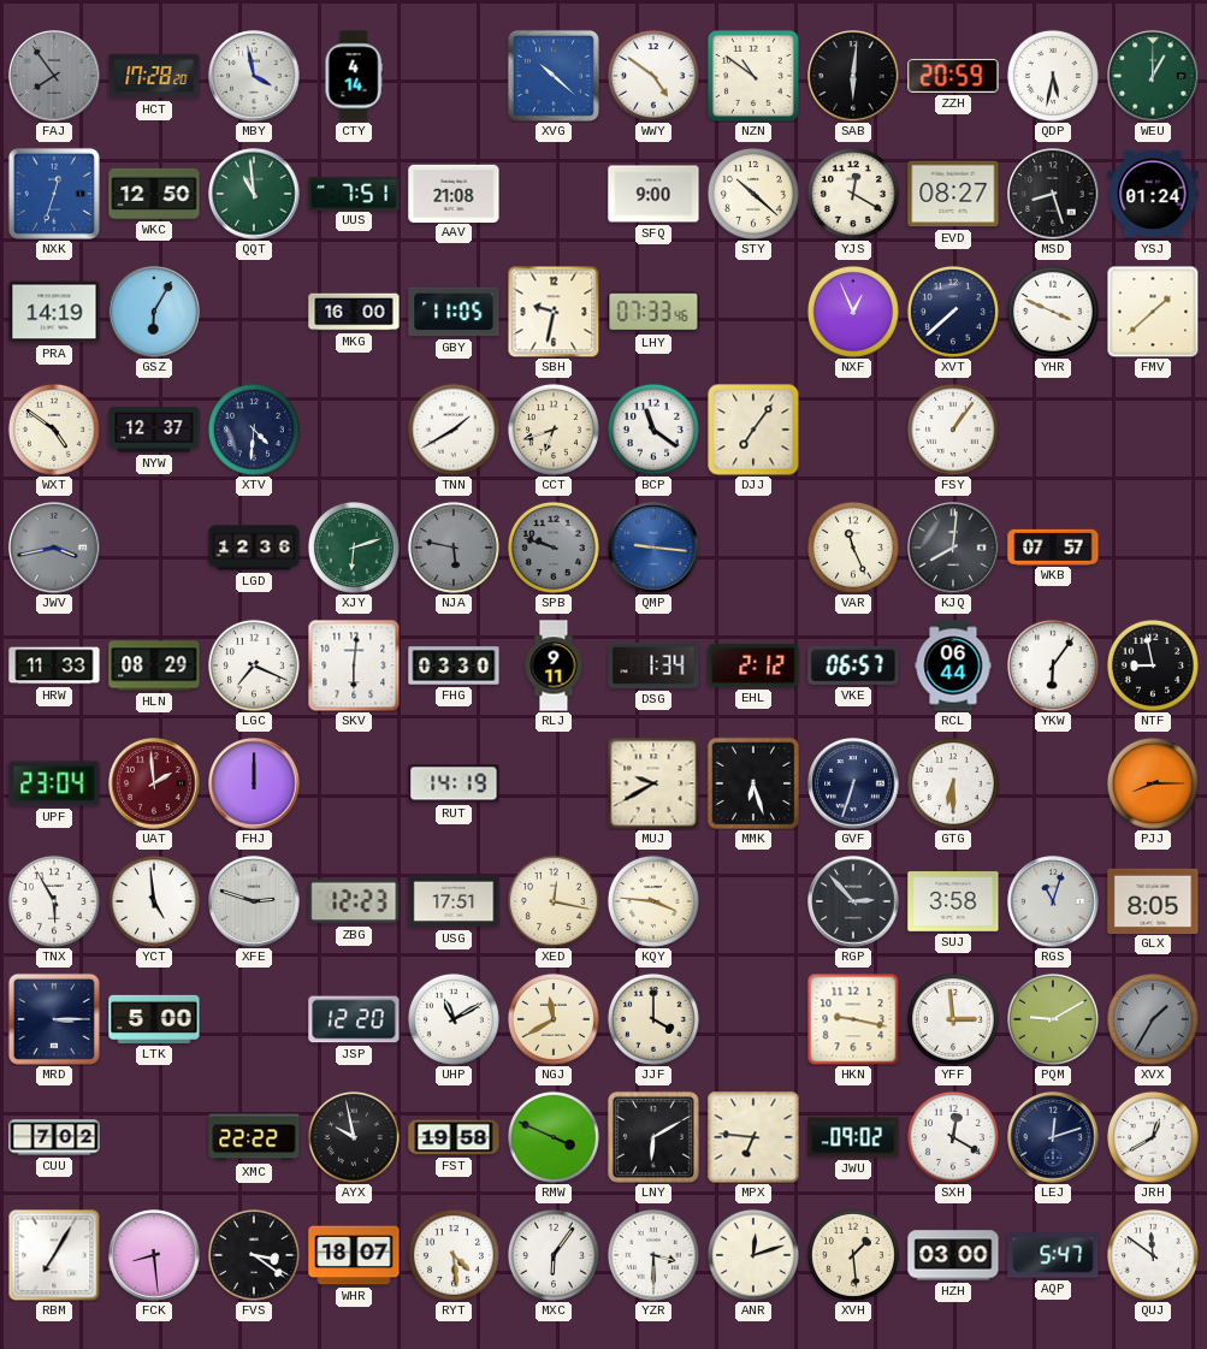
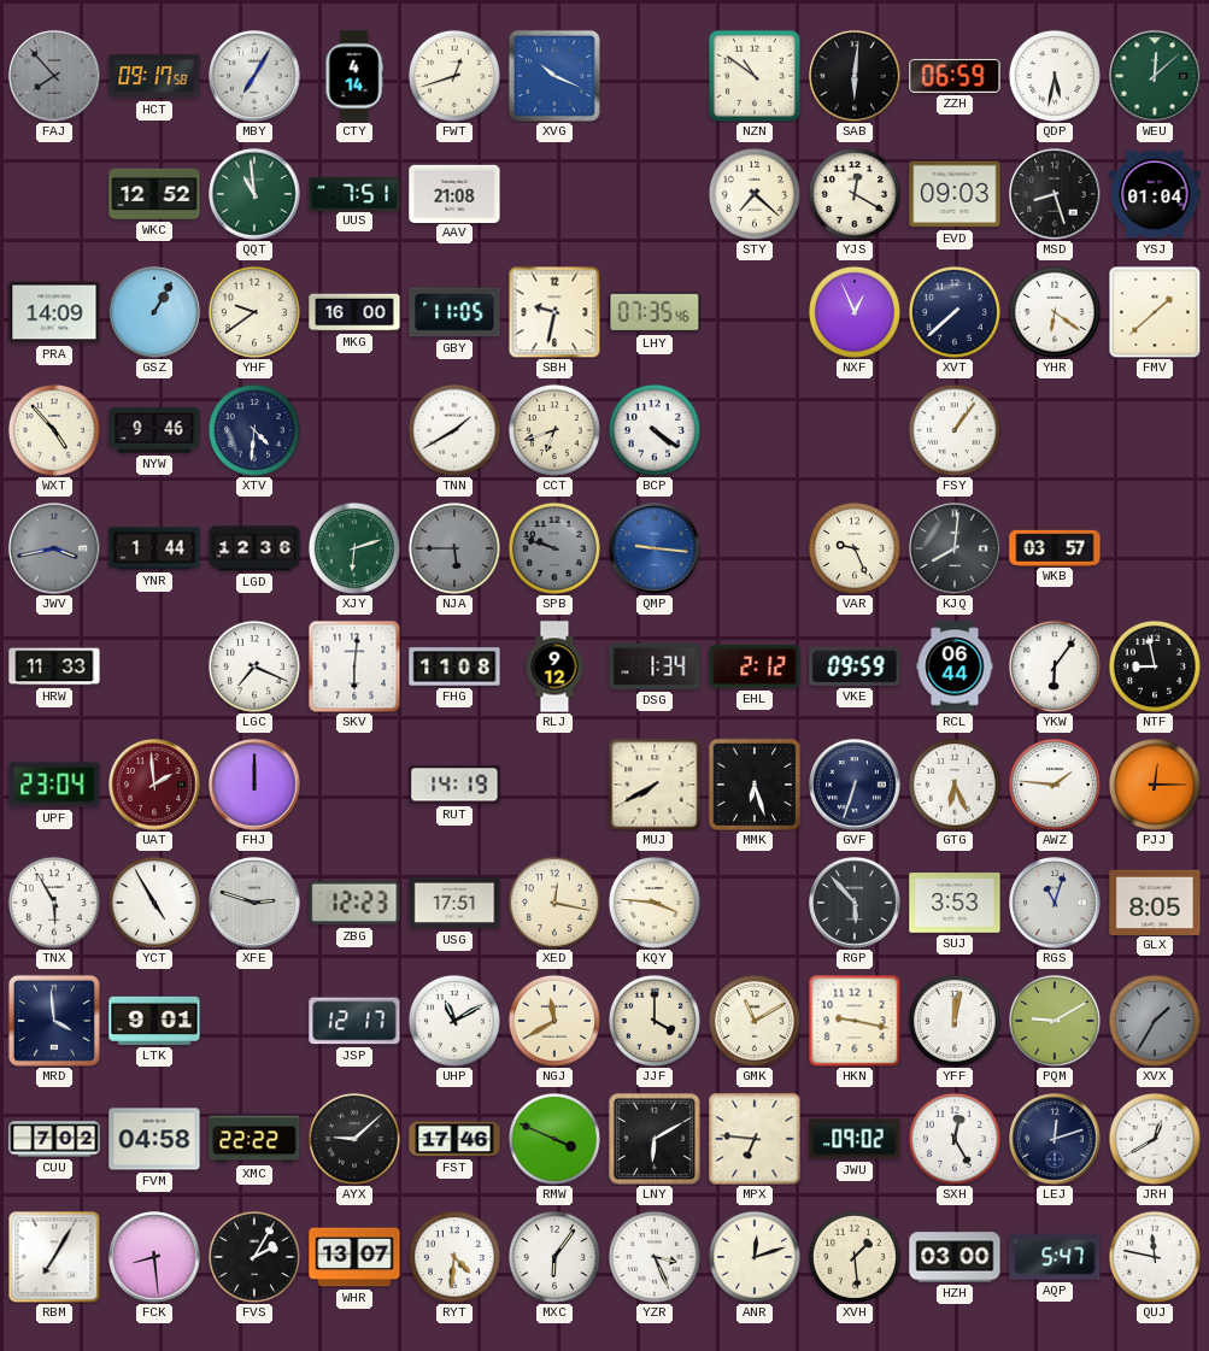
FAJ: 7:54 -> 7:53 (54, 76)
HCT: 17:28 -> 09:17 (154, 76)
MBY: 3:58 -> 7:05 (254, 76)
FWT: none -> 12:42 (454, 76)
XVG: 10:22 -> 10:19 (554, 76)
WWY: 4:51 -> none (653, 76)
ZZH: 20:59 -> 06:59 (955, 76)
WEU: 1:00 -> 12:08 (1155, 76)
NXK: 12:33 -> none (54, 194)
WKC: 12:50 -> 12:52 (154, 194)
SFQ: 9:00 -> none (653, 194)
STY: 10:22 -> 7:22 (755, 194)
EVD: 08:27 -> 09:03 (955, 194)
YSJ: 01:24 -> 01:04 (1155, 194)
PRA: 14:19 -> 14:09 (54, 312)
GSZ: 6:05 -> 1:05 (154, 312)
YHF: none -> 9:39 (254, 312)
LHY: 07:33 -> 07:35 (655, 312)
YHR: 3:49 -> 6:21 (1055, 312)
WXT: 4:51 -> 4:53 (54, 430)
NYW: 12:37 -> 9:46 (154, 430)
BCP: 11:21 -> 4:21 (655, 430)
DJJ: 7:06 -> none (753, 430)
YNR: none -> 1:44 (154, 548)
NJA: 5:47 -> 5:45 (454, 548)
VAR: 11:26 -> 9:26 (855, 548)
WKB: 07:57 -> 03:57 (1055, 547)
HLN: 08:29 -> none (154, 665)
FHG: 03:30 -> 11:08 (454, 666)
RLJ: 9:11 -> 9:12 (554, 666)
VKE: 06:57 -> 09:59 (855, 666)
MUJ: 9:40 -> 7:40 (655, 785)
GTG: 6:30 -> 6:26 (955, 785)
AWZ: none -> 1:46 (1055, 785)
PJJ: 8:15 -> 12:15 (1155, 785)
YCT: 4:59 -> 4:55 (154, 903)
RGP: 2:53 -> 5:53 (855, 903)
SUJ: 3:58 -> 3:53 (955, 903)
MRD: 3:15 -> 3:59 (54, 1021)
LTK: 5:00 -> 9:01 (154, 1021)
JSP: 12:20 -> 12:17 (354, 1021)
GMK: none -> 11:10 (755, 1021)
YFF: 2:59 -> 12:02 (955, 1021)
FVM: none -> 04:58 (154, 1139)
AYX: 9:58 -> 9:08 (354, 1139)
FST: 19:58 -> 17:46 (454, 1139)
SXH: 12:20 -> 12:25 (955, 1139)
FVS: 3:21 -> 2:05 (254, 1257)
WHR: 18:07 -> 13:07 (354, 1257)
RYT: 4:29 -> 4:31 (454, 1257)
YZR: 3:30 -> 3:26 (655, 1257)
QUJ: 11:51 -> 11:47 (1155, 1257)
